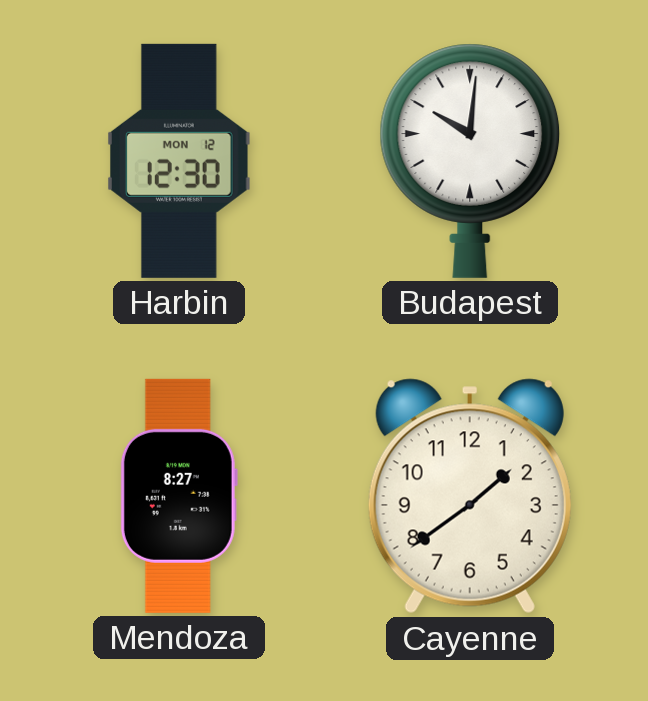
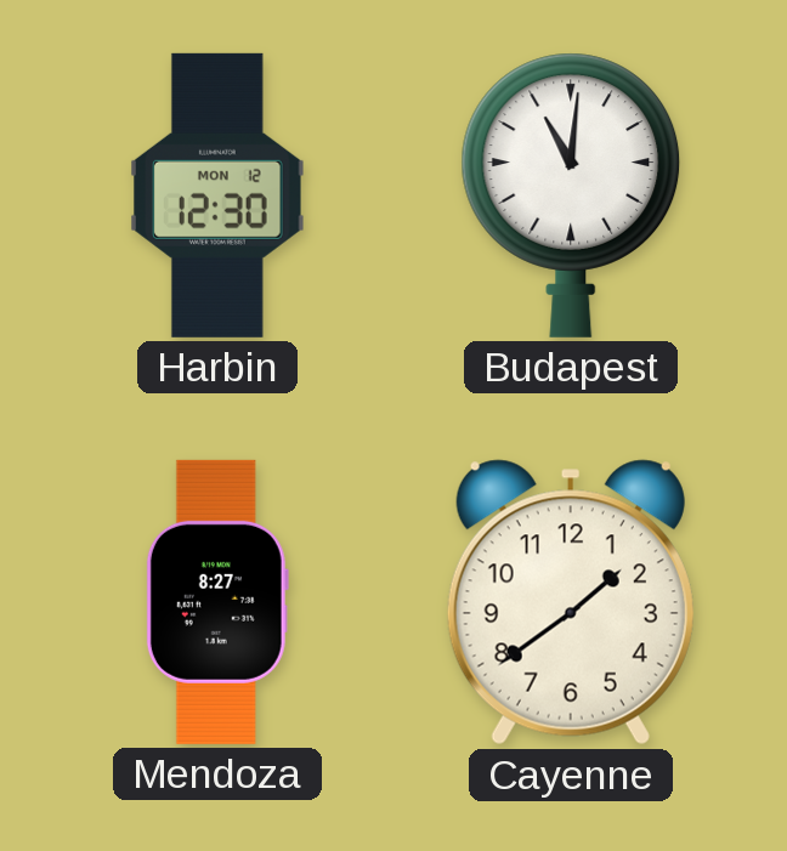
Budapest: 10:01 -> 11:01 (571, 195)
